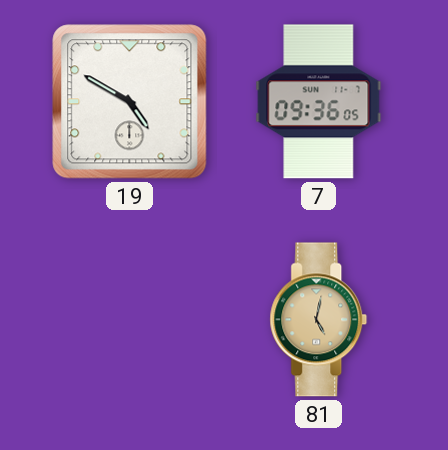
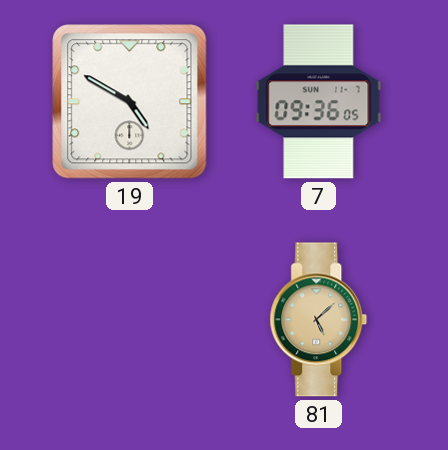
81: 5:02 -> 5:08 (319, 320)
